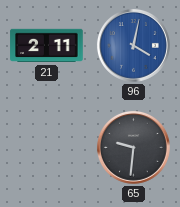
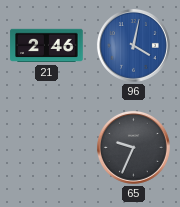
21: 2:11 -> 2:46 (47, 46)
65: 9:31 -> 9:34 (133, 147)
